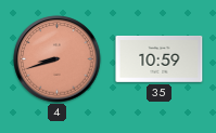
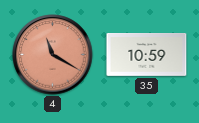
4: 8:42 -> 11:20 (53, 55)
